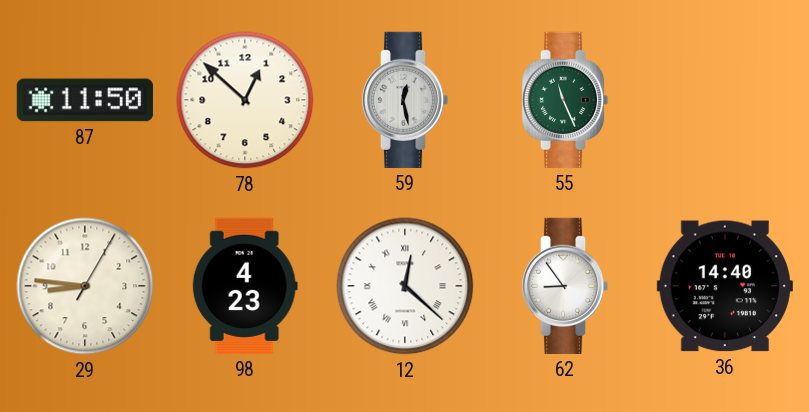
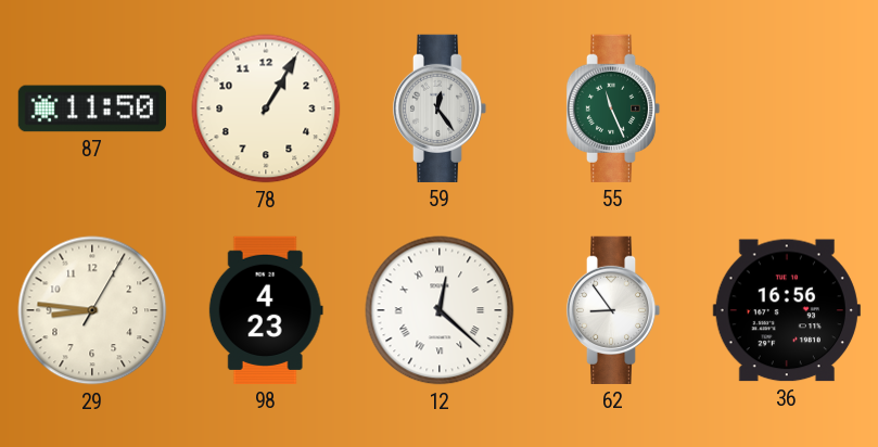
78: 12:52 -> 1:05 (266, 108)
59: 12:28 -> 12:24 (440, 108)
36: 14:40 -> 16:56 (787, 310)
